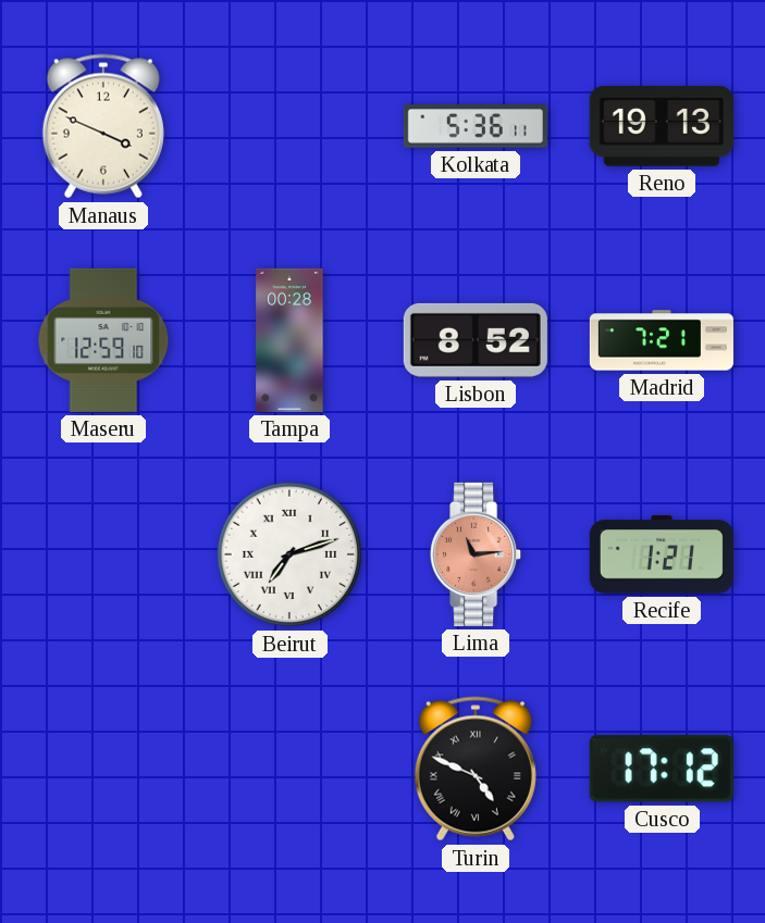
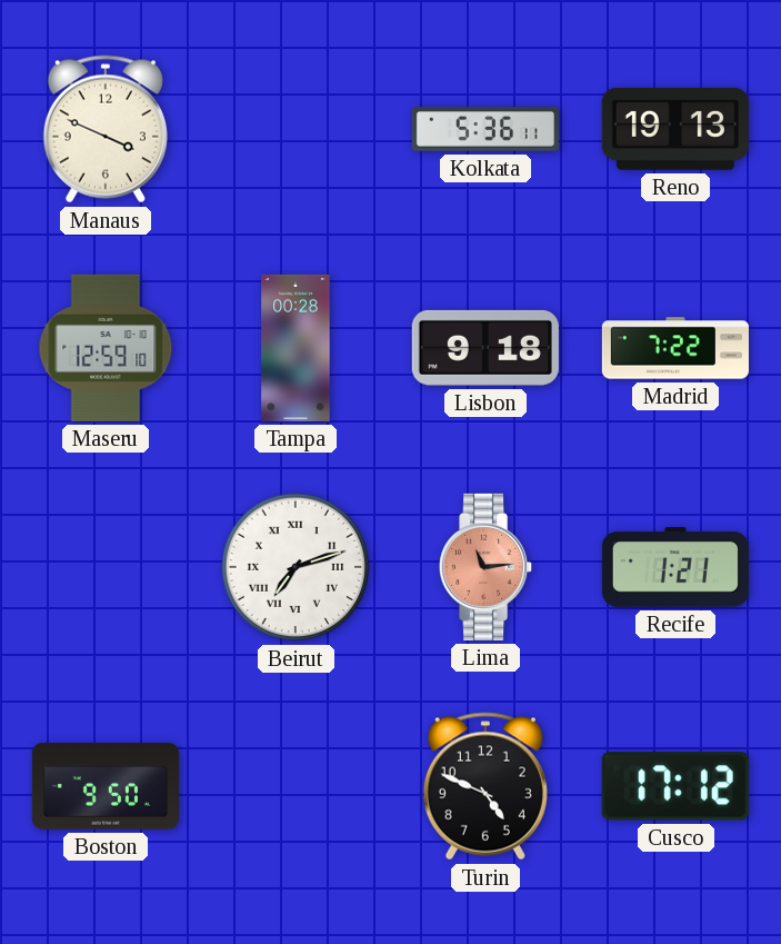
Lisbon: 8:52 -> 9:18 (485, 348)
Madrid: 7:21 -> 7:22 (675, 348)
Boston: none -> 9:50 (106, 786)
Turin numerals: Roman -> Arabic (485, 786)
